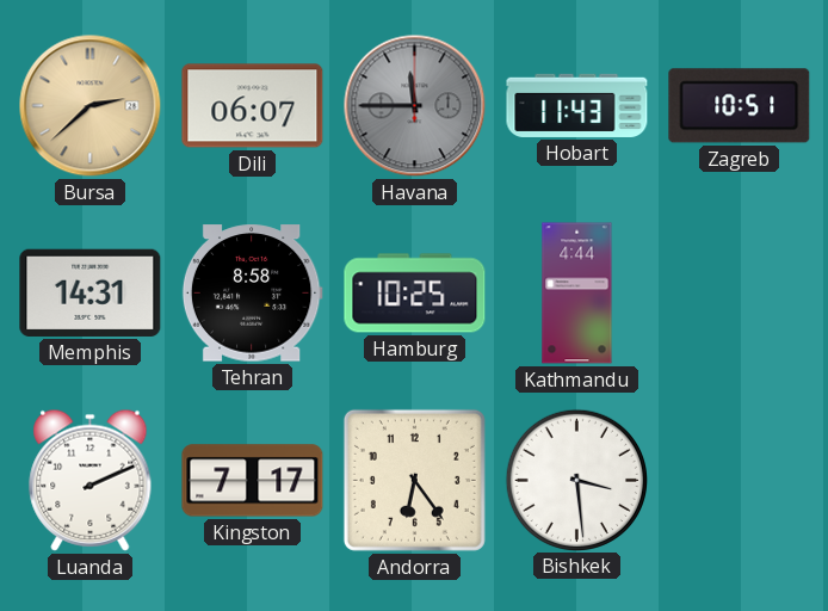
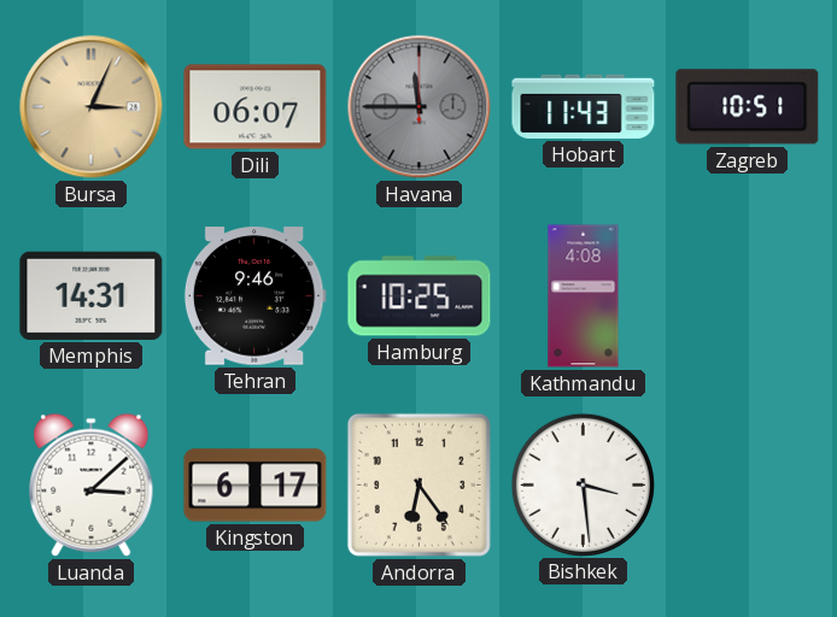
Bursa: 2:38 -> 3:04 (92, 107)
Tehran: 8:58 -> 9:46 (254, 296)
Kathmandu: 4:44 -> 4:08 (584, 296)
Luanda: 2:11 -> 3:08 (92, 484)
Kingston: 7:17 -> 6:17 (256, 486)
